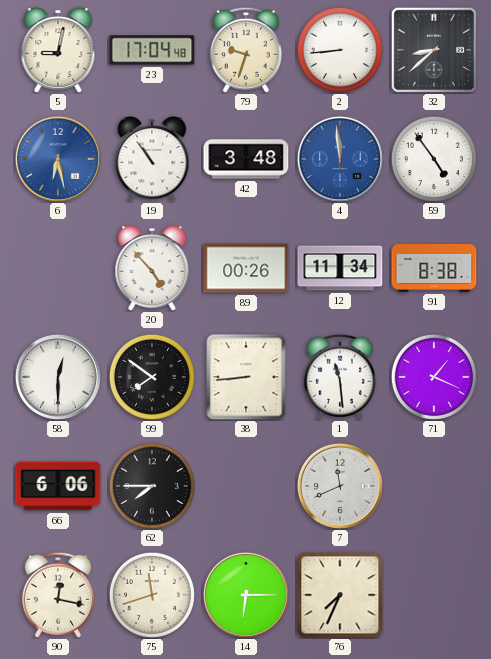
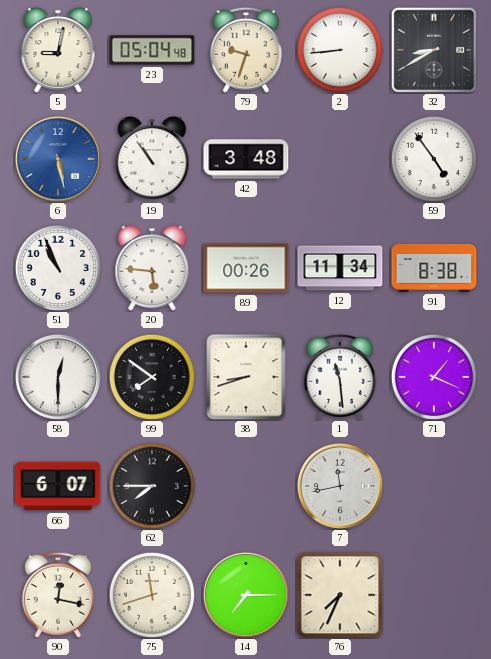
23: 17:04 -> 05:04 (152, 50)
32: 8:38 -> 8:40 (434, 50)
6: 6:28 -> 5:28 (58, 159)
4: 11:59 -> none (340, 159)
51: none -> 10:56 (58, 268)
20: 4:53 -> 5:46 (152, 269)
38: 8:44 -> 8:42 (246, 377)
66: 6:06 -> 6:07 (58, 486)
7: 11:41 -> 11:43 (340, 486)
14: 6:15 -> 7:15 (246, 595)
